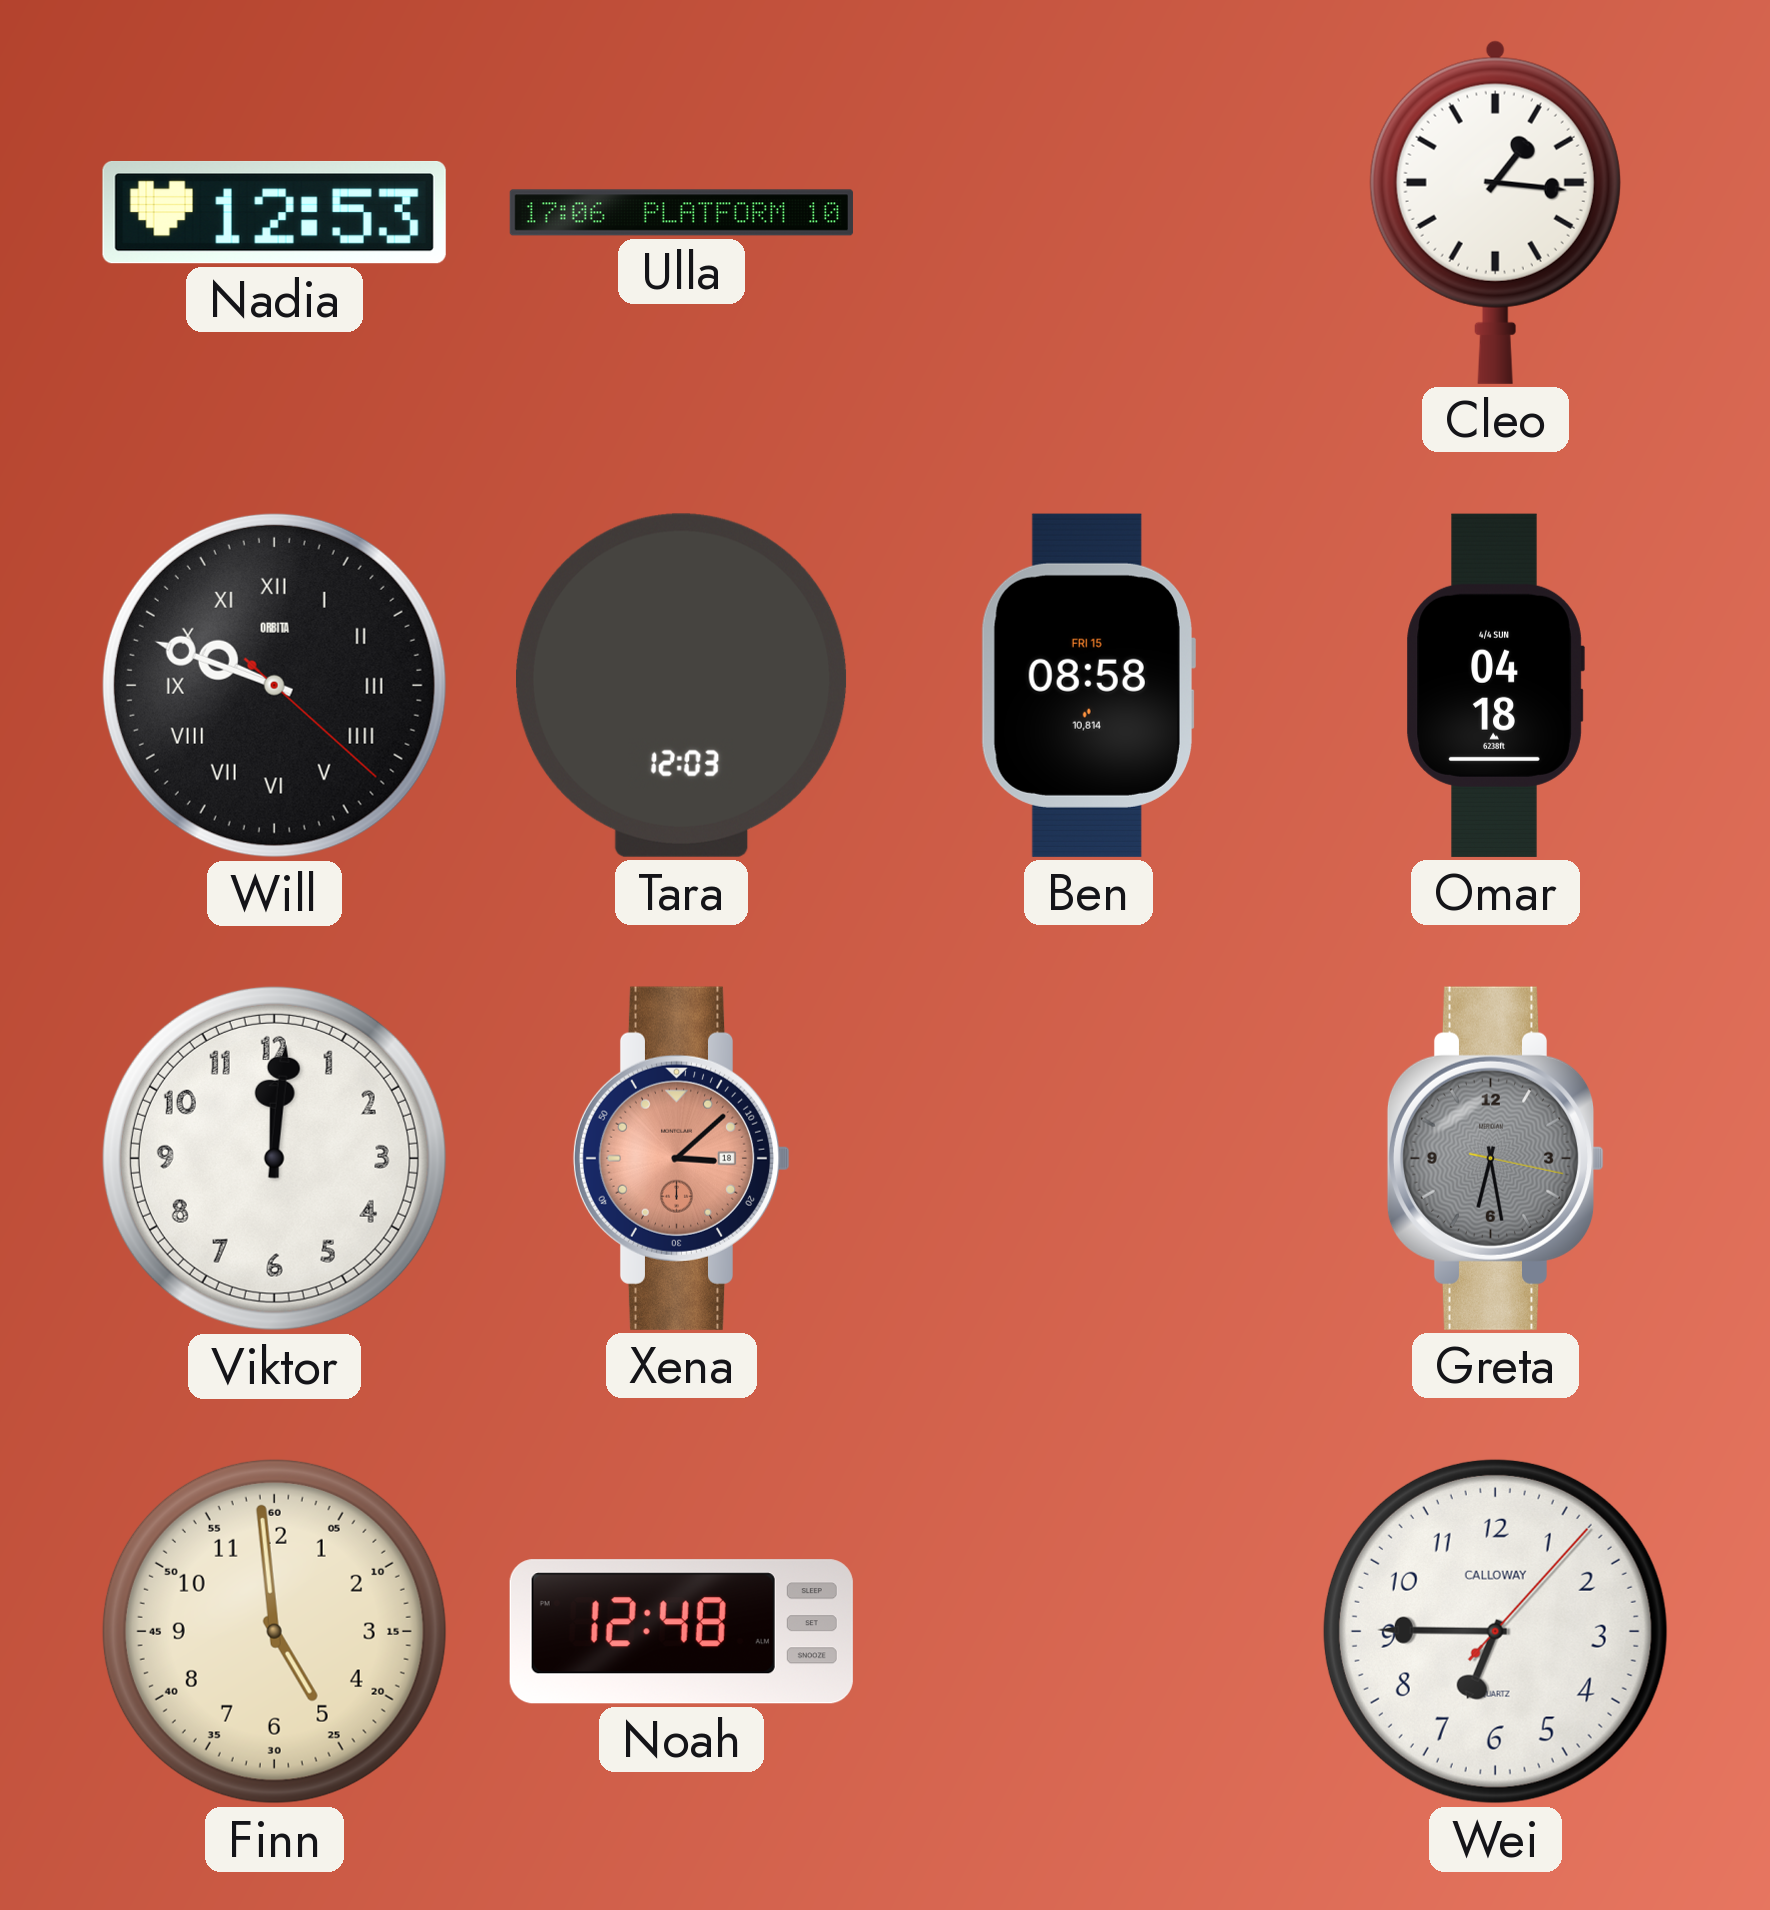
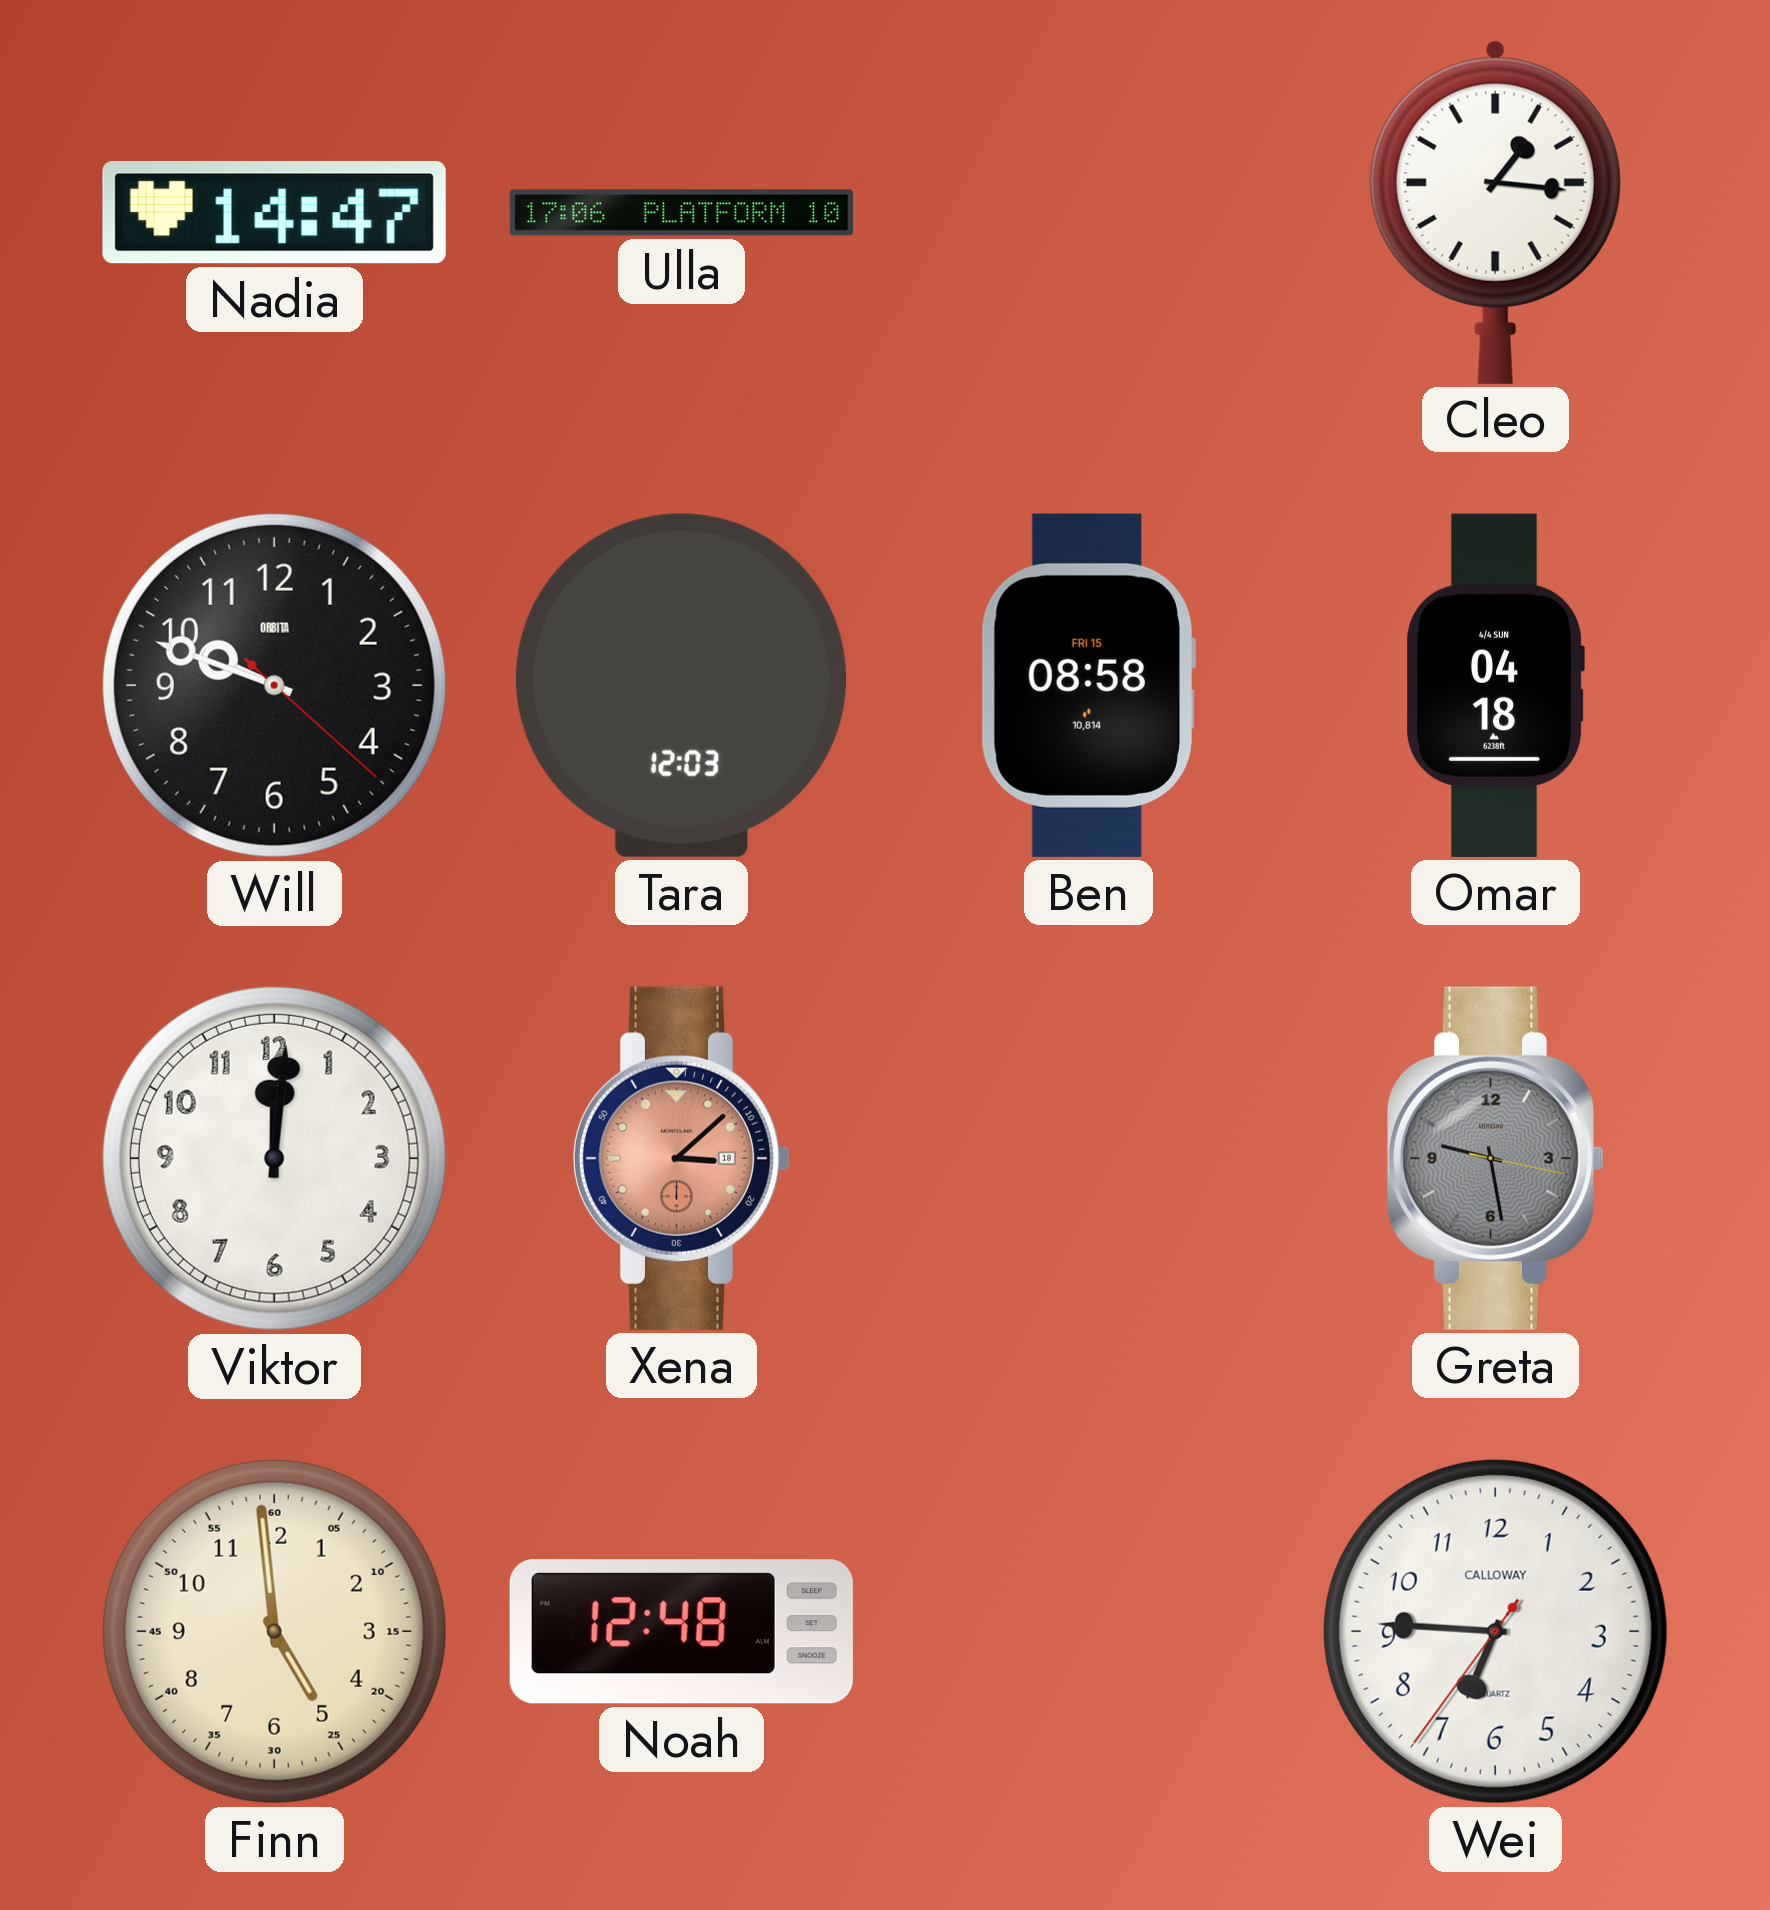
Nadia: 12:53 -> 14:47 (274, 212)
Will numerals: Roman -> Arabic (274, 685)
Greta: 6:28 -> 9:28 (1496, 1158)
Wei: 6:45:07 -> 6:45:36 (1495, 1631)
